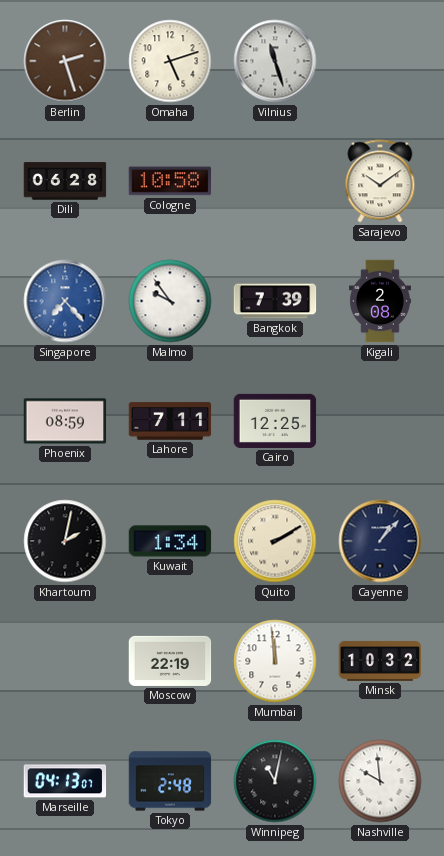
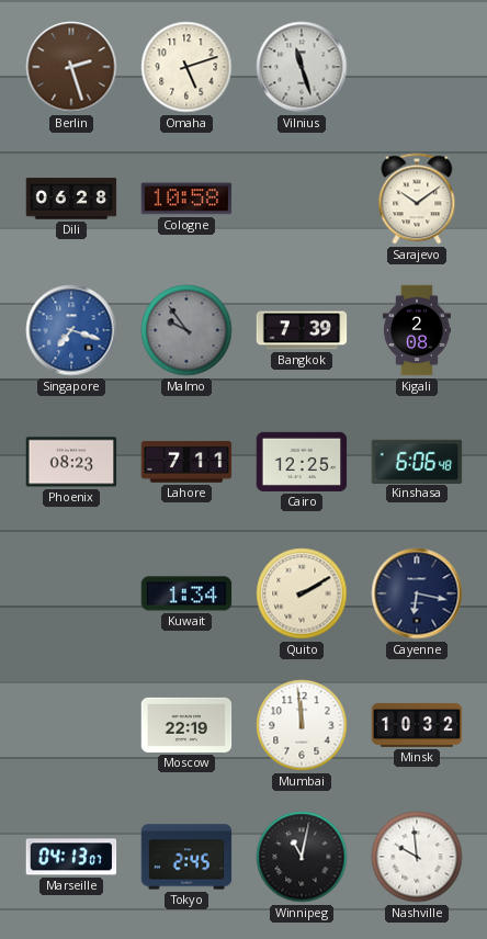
Singapore: 7:23 -> 7:18 (71, 330)
Malmo dial: white -> grey (186, 330)
Phoenix: 08:59 -> 08:23 (71, 462)
Kinshasa: none -> 6:06 (417, 461)
Khartoum: 2:02 -> none (65, 541)
Cayenne: 1:07 -> 6:17 (417, 593)
Tokyo: 2:48 -> 2:45 (186, 857)
